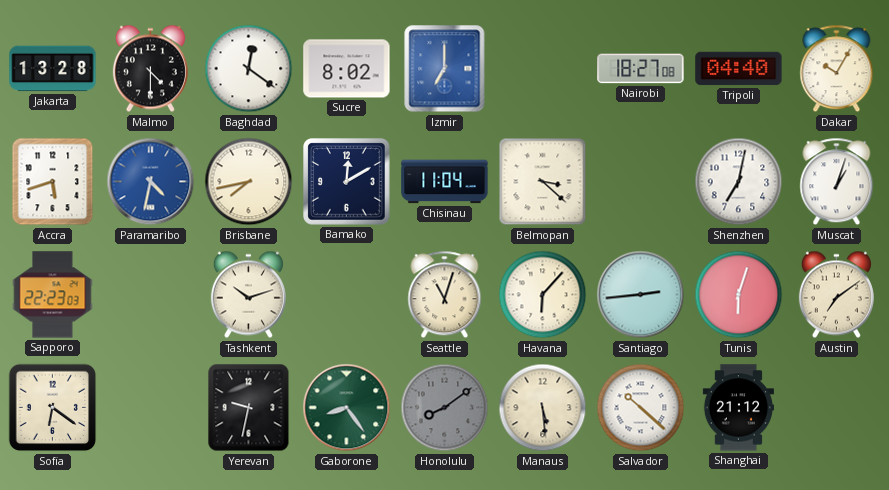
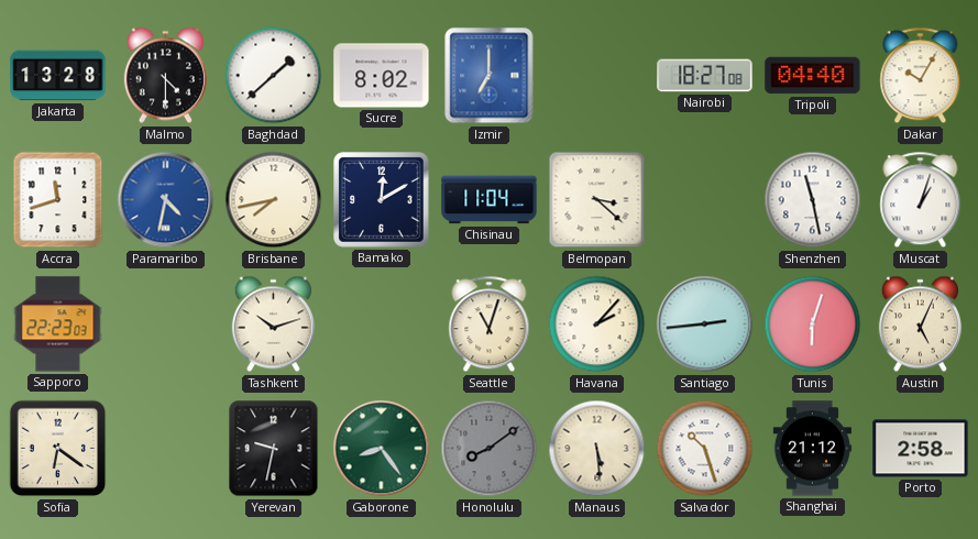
Baghdad: 12:21 -> 1:38 (274, 76)
Accra: 5:42 -> 11:42 (58, 200)
Shenzhen: 7:02 -> 11:28 (813, 200)
Havana: 6:07 -> 2:07 (597, 324)
Austin: 7:09 -> 5:04 (920, 324)
Salvador: 10:22 -> 10:27 (705, 449)
Porto: none -> 2:58 (921, 449)
